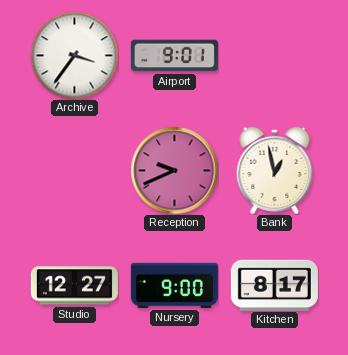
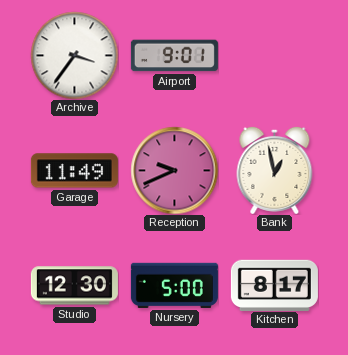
Garage: none -> 11:49 (74, 171)
Studio: 12:27 -> 12:30 (74, 286)
Nursery: 9:00 -> 5:00 (174, 285)
